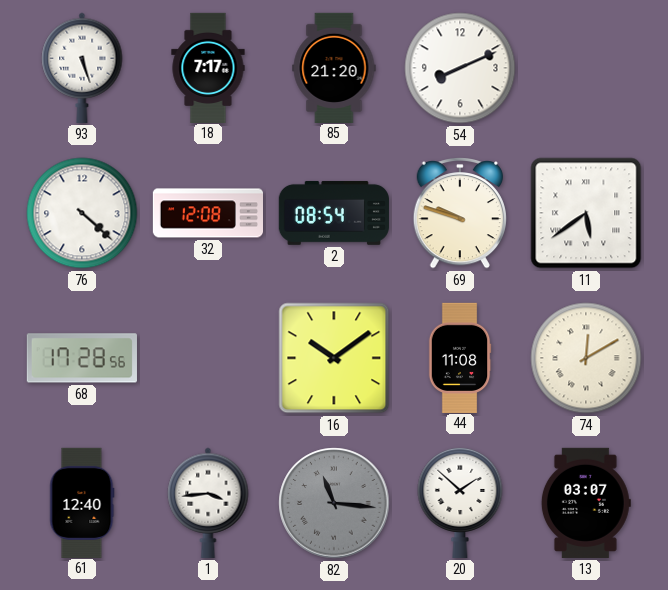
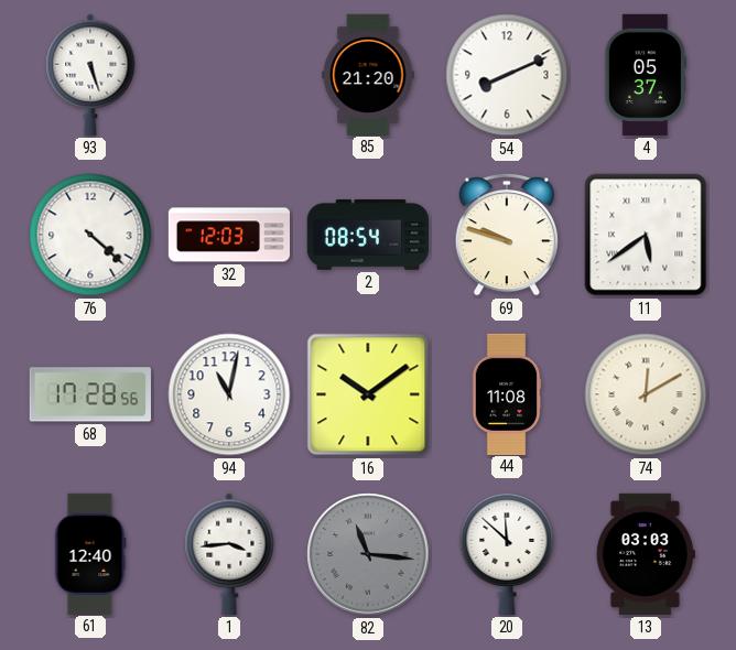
18: 7:17 -> none (208, 67)
4: none -> 05:37 (646, 75)
32: 12:08 -> 12:03 (228, 235)
94: none -> 11:02 (229, 394)
20: 1:52 -> 11:52 (507, 553)
13: 03:07 -> 03:03 (646, 554)
